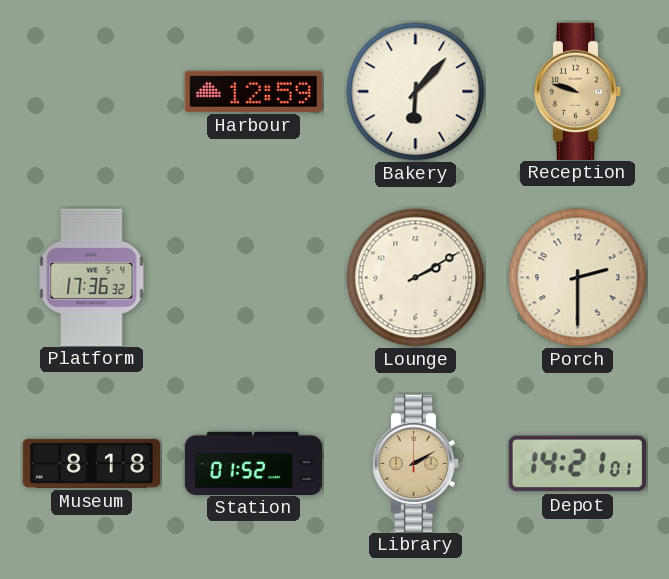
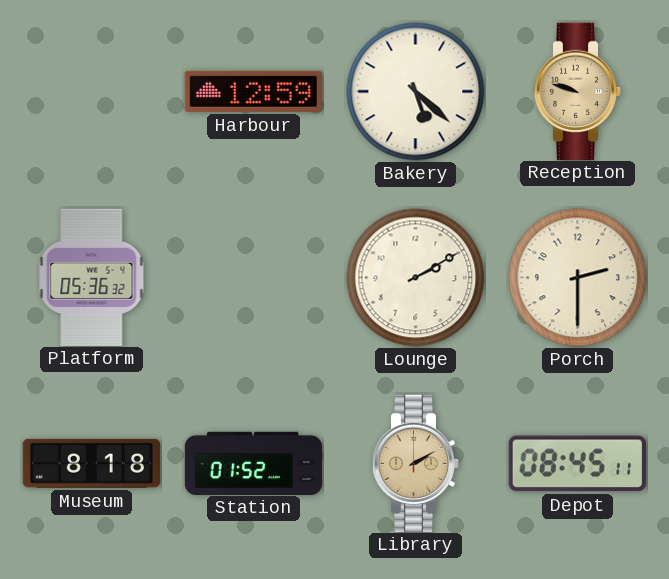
Bakery: 6:07 -> 5:22 (416, 92)
Platform: 17:36 -> 05:36 (92, 277)
Depot: 14:21 -> 08:45 (577, 464)
